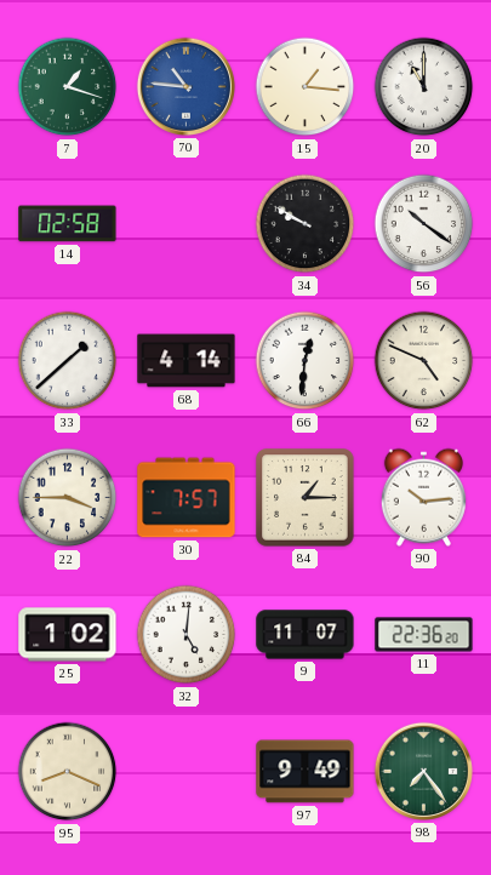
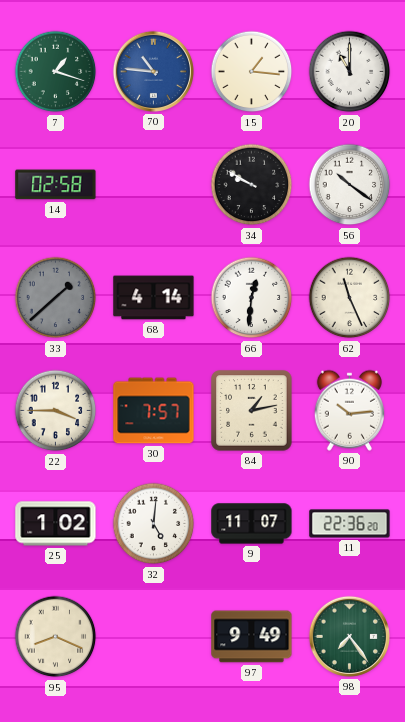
33 dial: white -> grey (56, 298)
62: 4:49 -> 11:26 (350, 298)
84: 1:15 -> 1:13 (252, 411)
